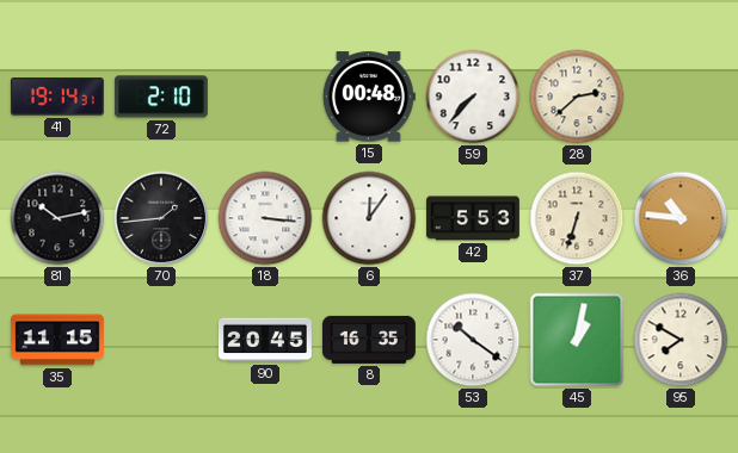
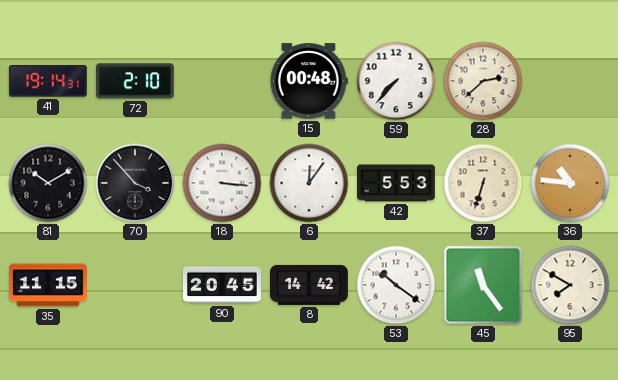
81: 10:13 -> 10:10 (48, 183)
70: 1:44 -> 3:53 (135, 183)
8: 16:35 -> 14:42 (309, 285)
45: 1:02 -> 11:24 (483, 285)
